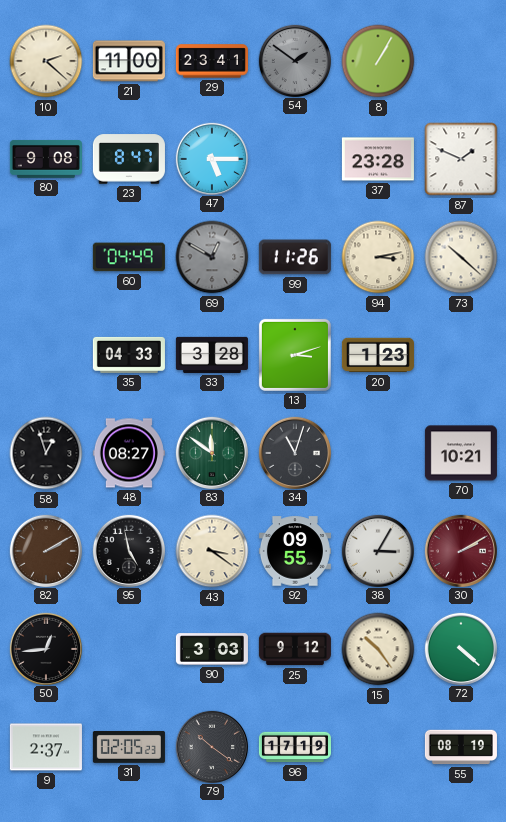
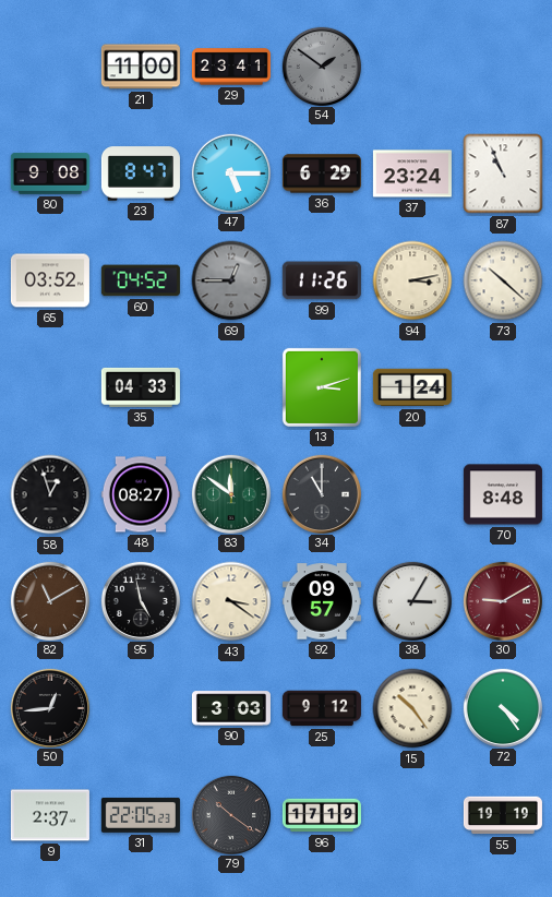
10: 2:22 -> none (46, 61)
8: 1:05 -> none (378, 61)
36: none -> 6:29 (322, 174)
37: 23:28 -> 23:24 (412, 174)
87: 1:49 -> 10:56 (503, 174)
65: none -> 03:52 (50, 280)
60: 04:49 -> 04:52 (141, 280)
69: 12:50 -> 12:45 (231, 280)
33: 3:28 -> none (212, 355)
20: 1:23 -> 1:24 (412, 387)
34: 11:03 -> 11:00 (321, 493)
70: 10:21 -> 8:48 (503, 494)
82: 2:10 -> 11:10 (49, 600)
92: 09:55 -> 09:57 (322, 601)
30: 2:10 -> 9:10 (502, 600)
72: 4:22 -> 4:24 (502, 707)
31: 02:05 -> 22:05 (141, 815)
55: 08:19 -> 19:19 (503, 815)
